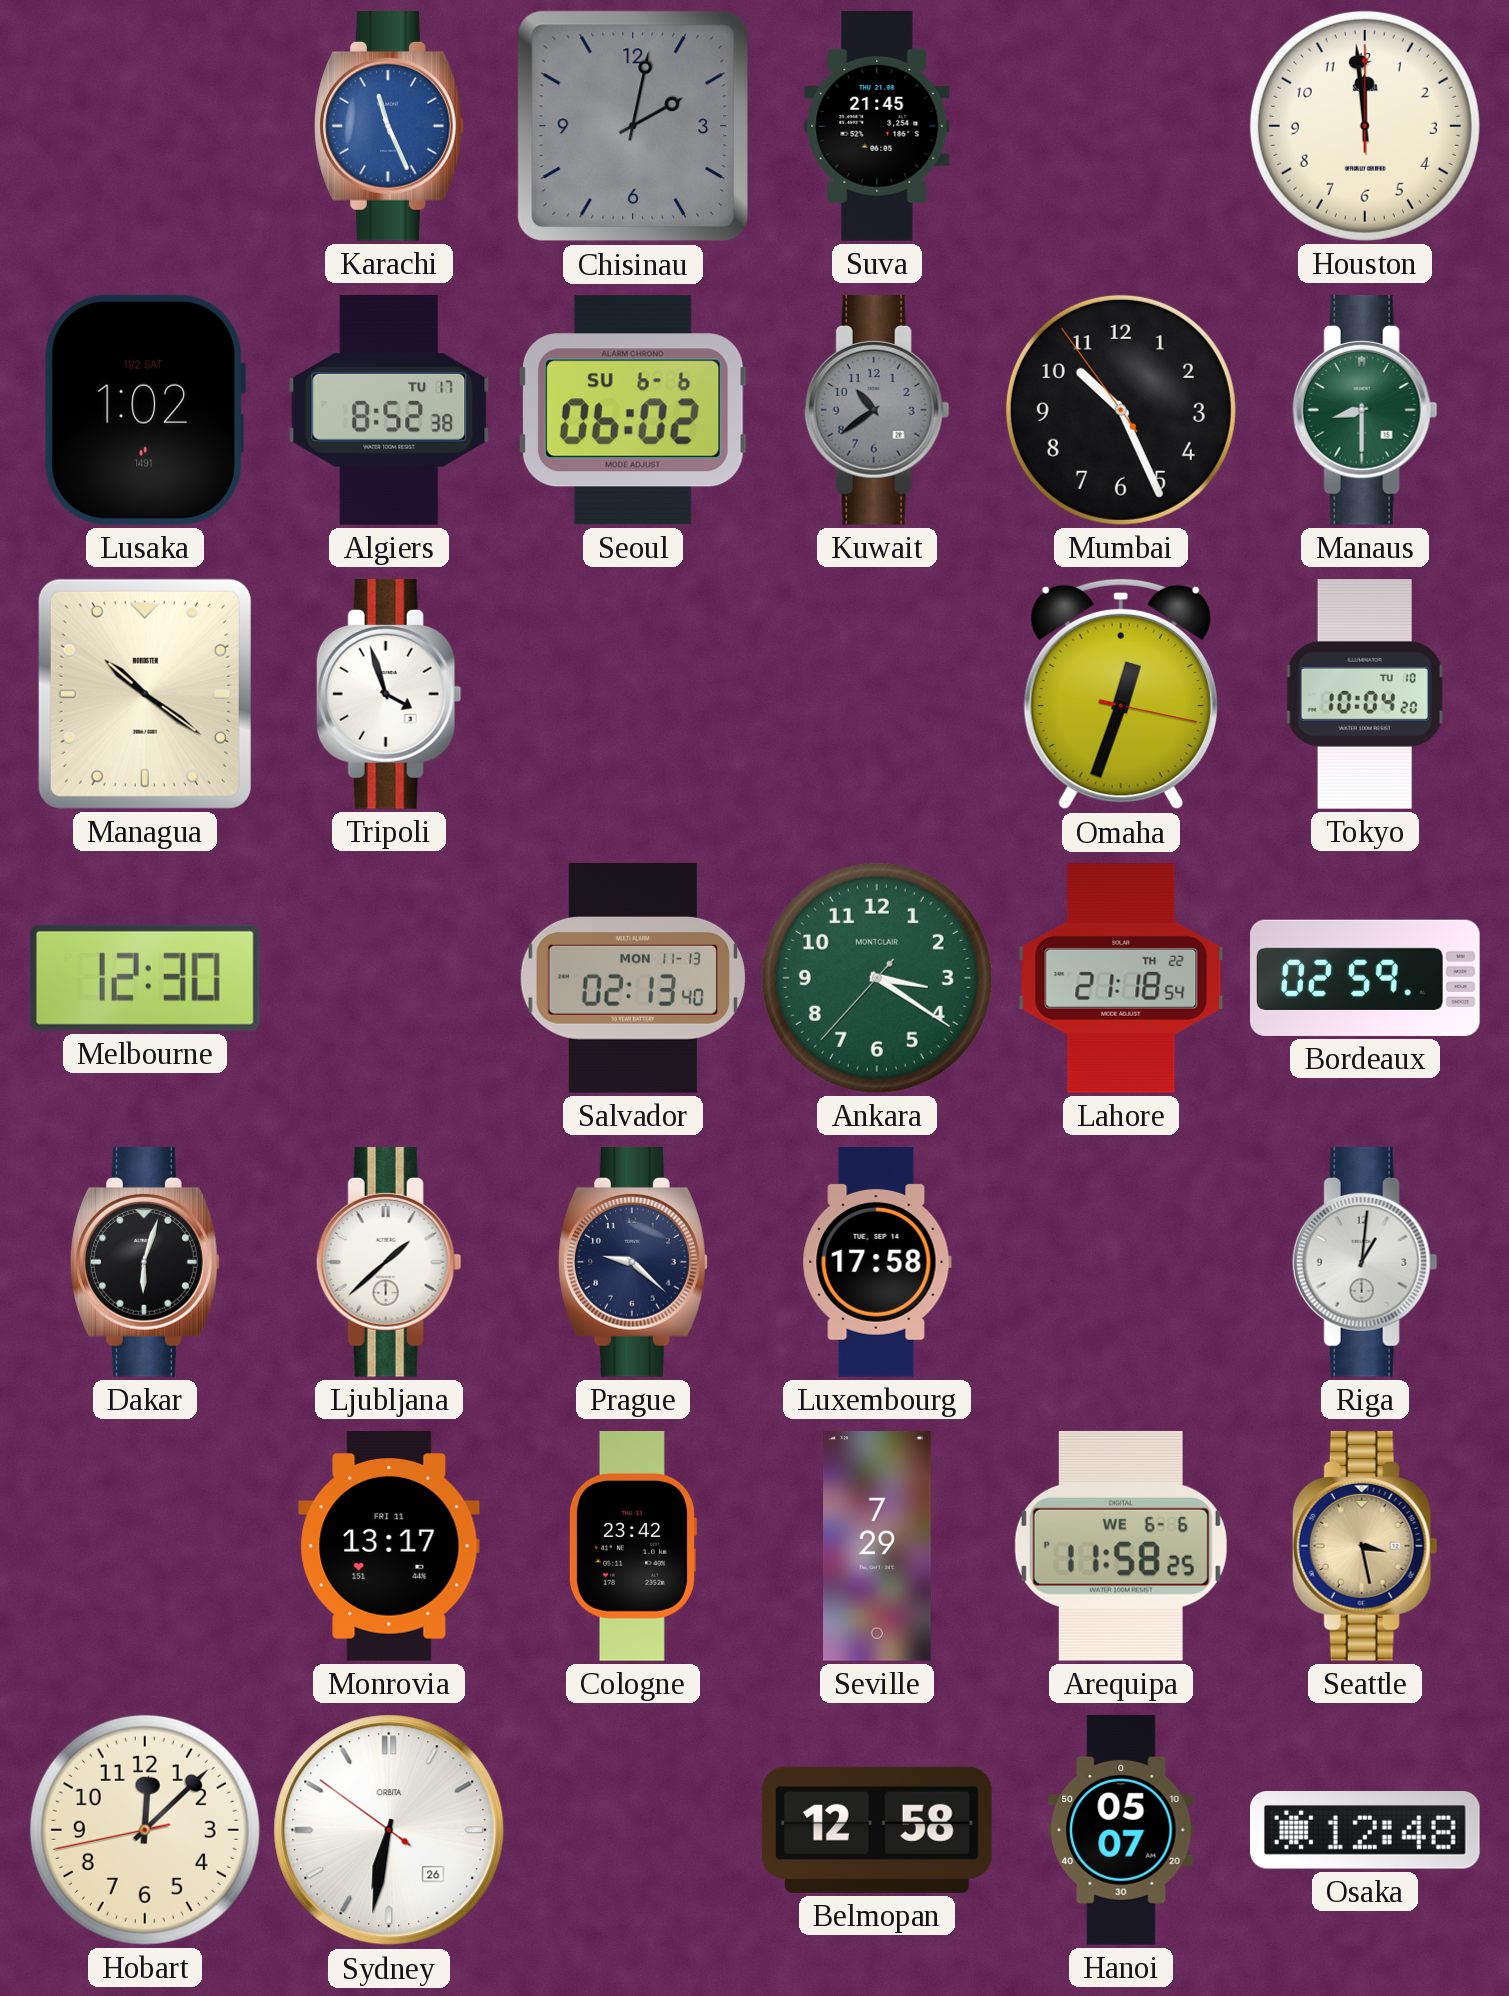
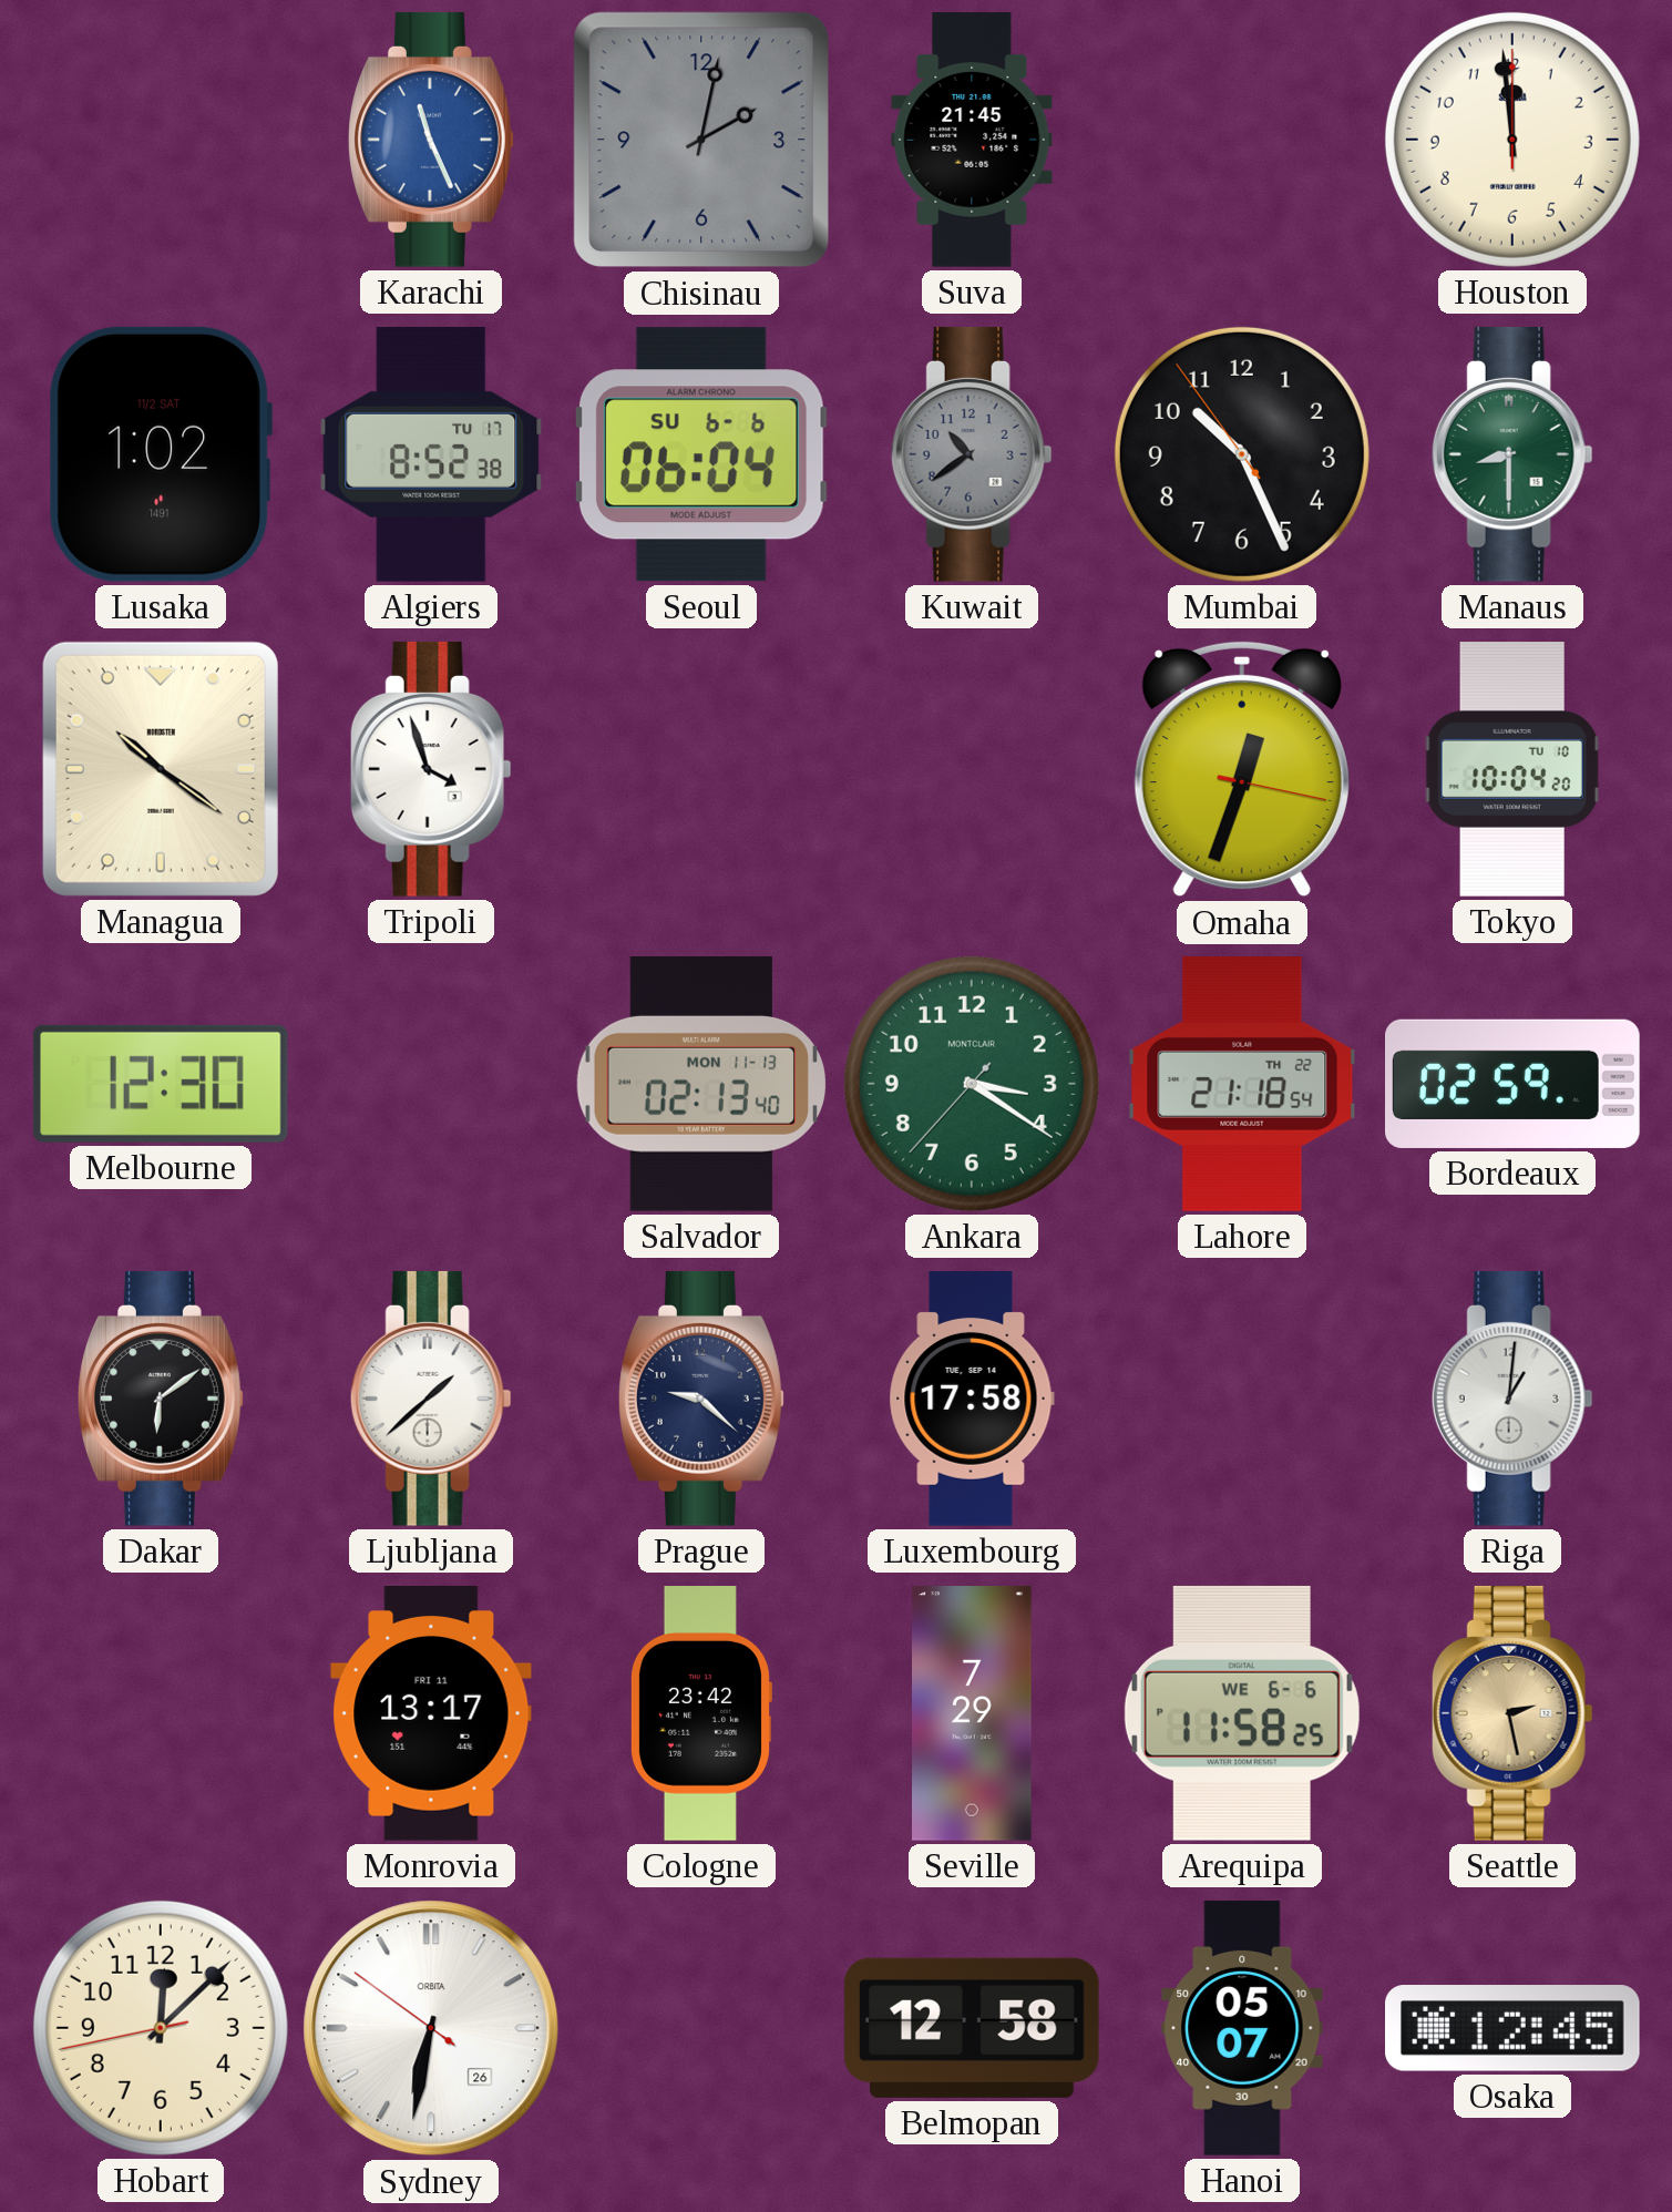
Seoul: 06:02 -> 06:04 (701, 454)
Dakar: 6:03 -> 6:09 (162, 1399)
Seattle: 3:28 -> 2:28 (1512, 1713)
Osaka: 12:48 -> 12:45 (1514, 2028)
